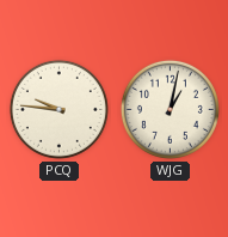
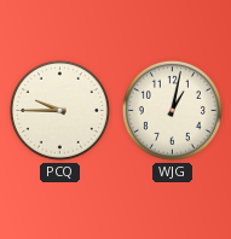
PCQ: 9:46 -> 9:45 (59, 110)
